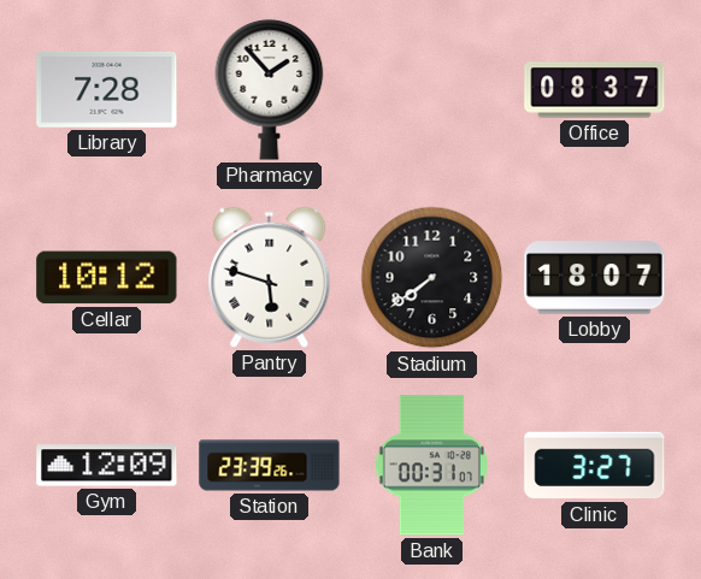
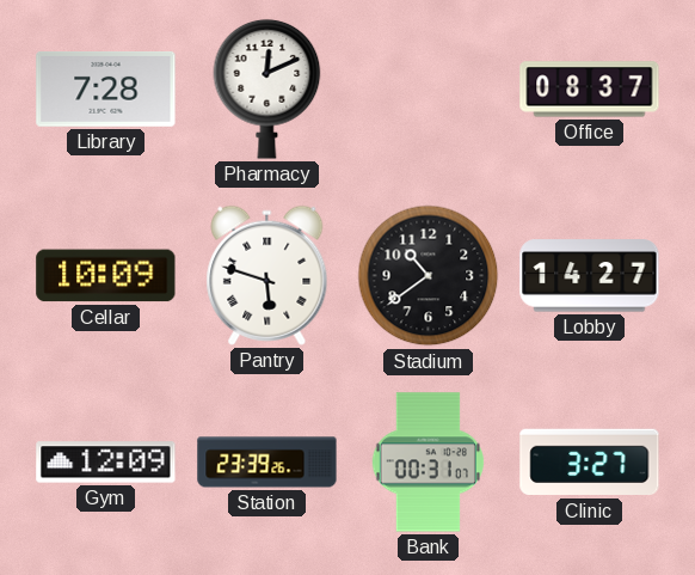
Pharmacy: 1:53 -> 12:11 (267, 88)
Cellar: 10:12 -> 10:09 (106, 276)
Stadium: 7:39 -> 10:39 (429, 276)
Lobby: 18:07 -> 14:27 (590, 276)
